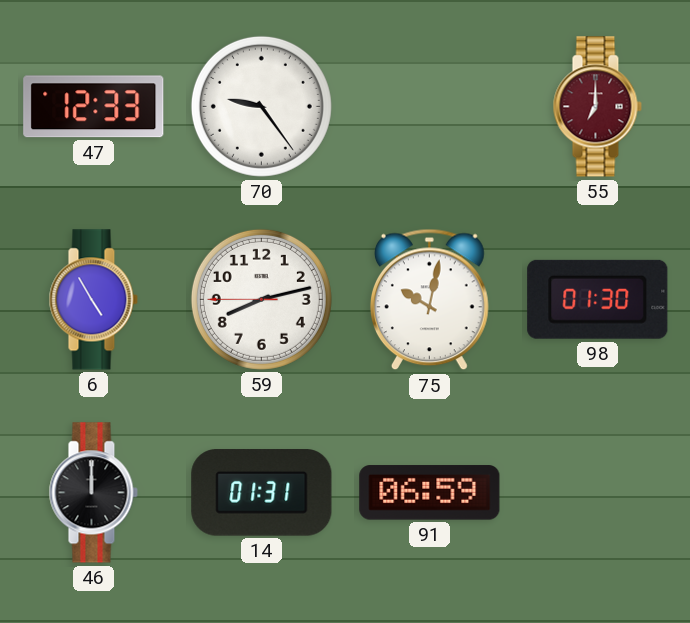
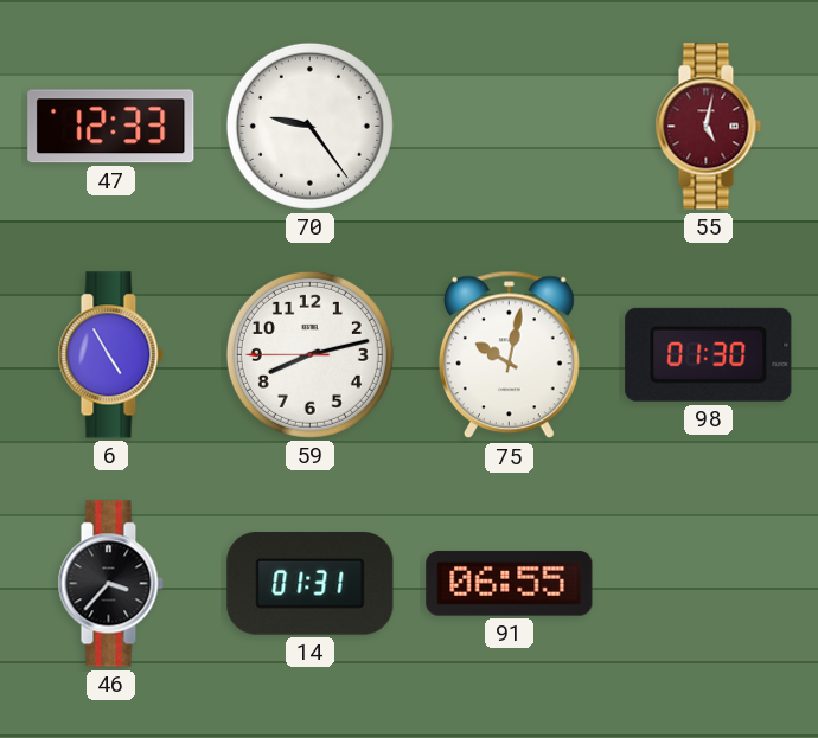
55: 7:00 -> 5:02 (708, 127)
46: 12:00 -> 3:37 (110, 584)
91: 06:59 -> 06:55 (510, 584)
